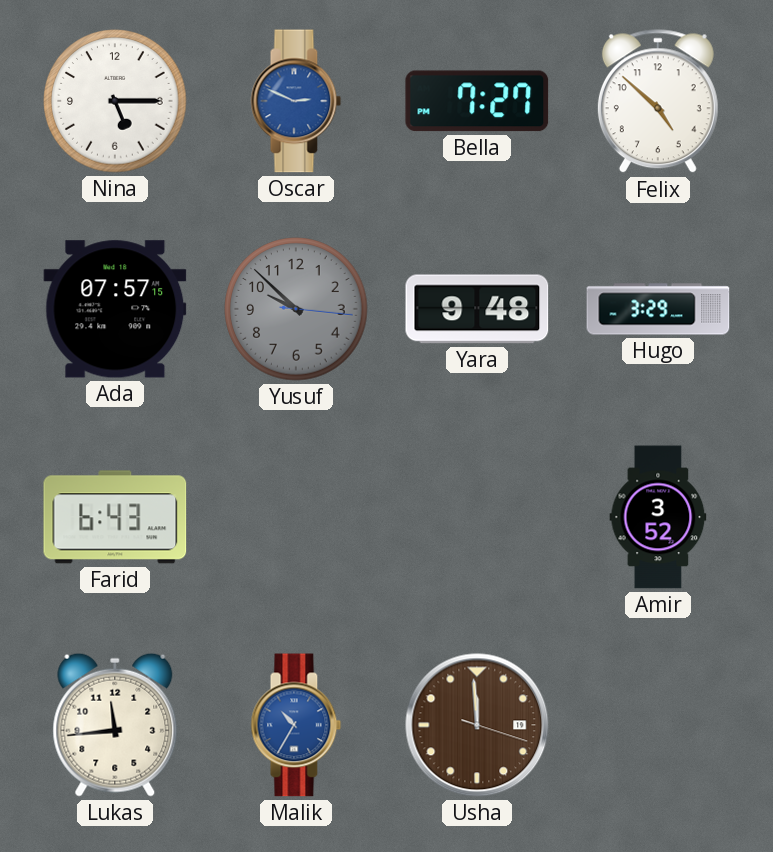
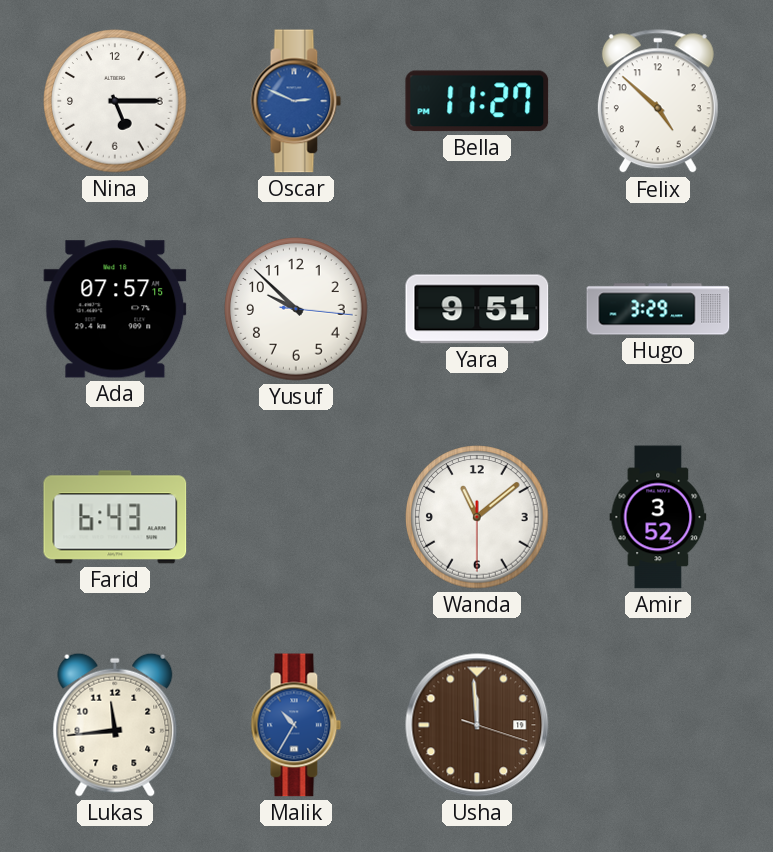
Bella: 7:27 -> 11:27 (477, 101)
Yusuf dial: grey -> white (296, 309)
Yara: 9:48 -> 9:51 (477, 309)
Wanda: none -> 11:08 (477, 517)
